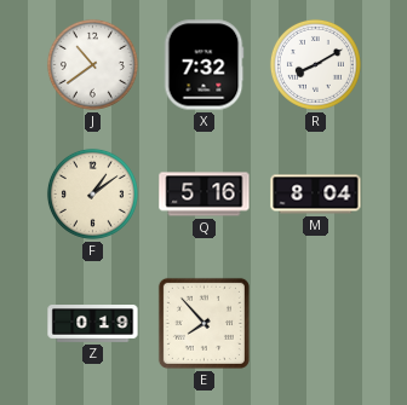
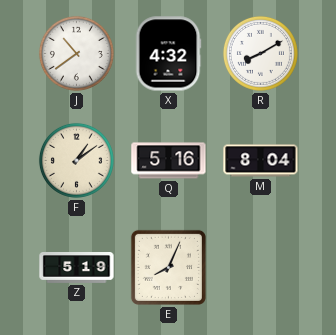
X: 7:32 -> 4:32 (168, 54)
Z: 0:19 -> 5:19 (77, 268)
E: 7:53 -> 8:04 (168, 267)
